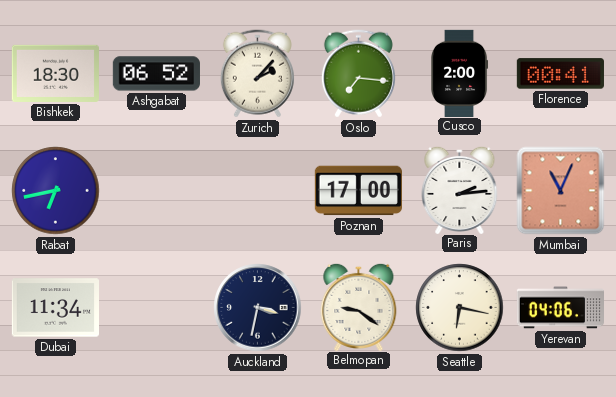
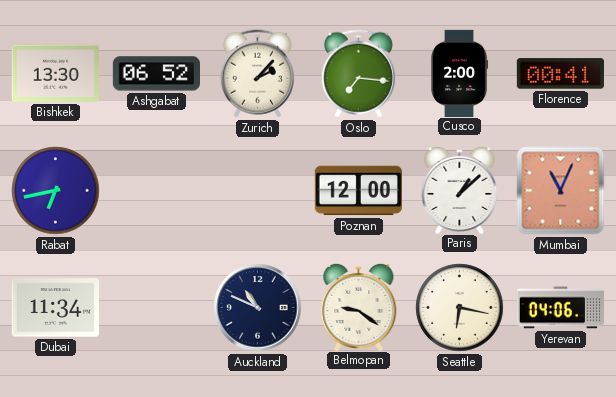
Bishkek: 18:30 -> 13:30 (55, 73)
Poznan: 17:00 -> 12:00 (358, 191)
Paris: 2:14 -> 1:08 (460, 189)
Auckland: 3:32 -> 10:49 (258, 308)
